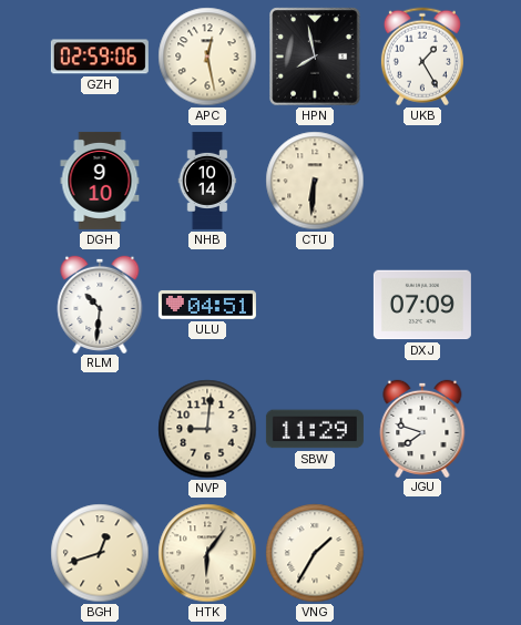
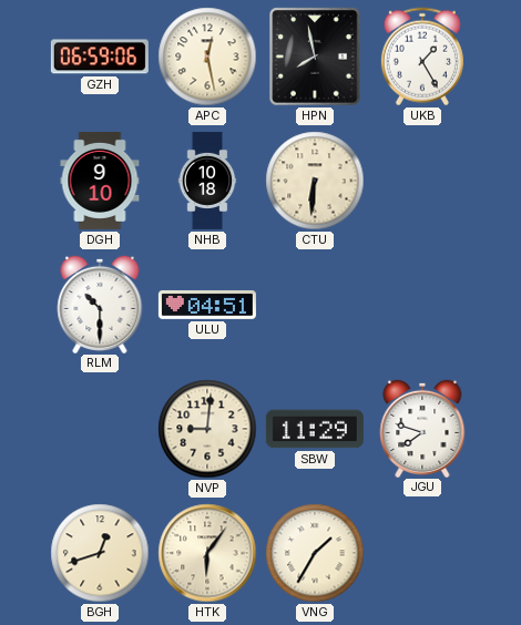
GZH: 02:59 -> 06:59 (100, 57)
NHB: 10:14 -> 10:18 (207, 181)
RLM: 10:31 -> 10:30 (100, 304)
DXJ: 07:09 -> none (422, 305)
